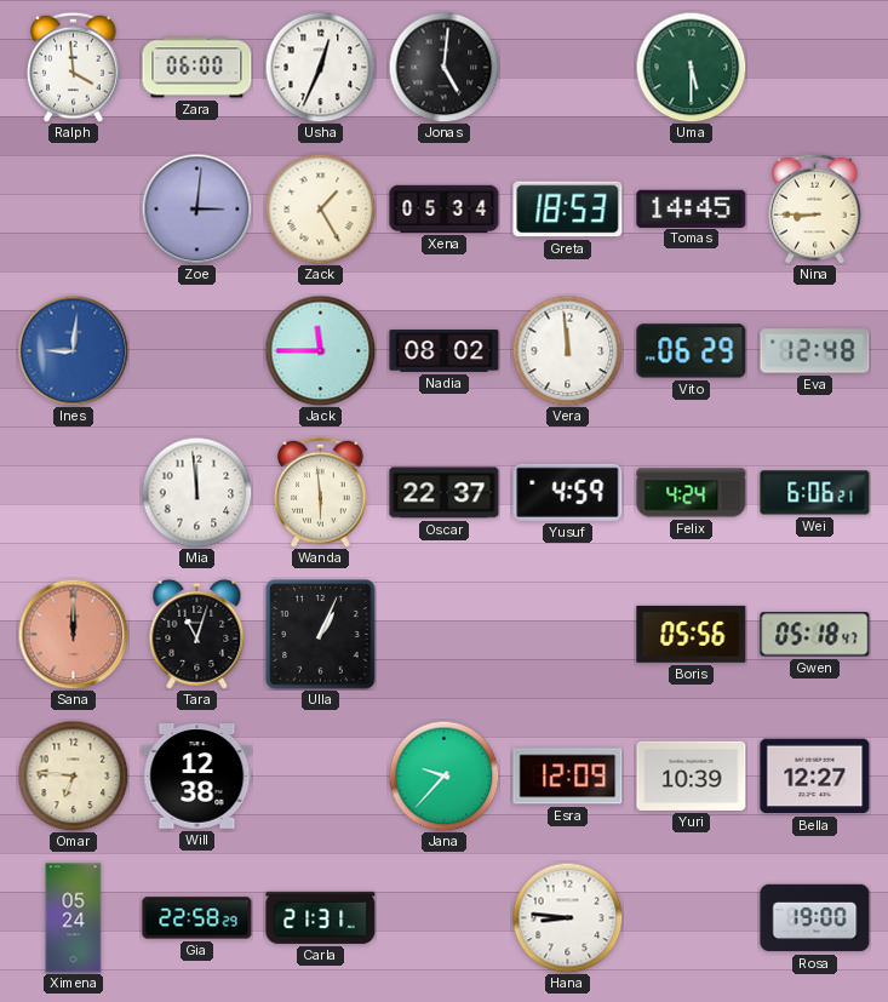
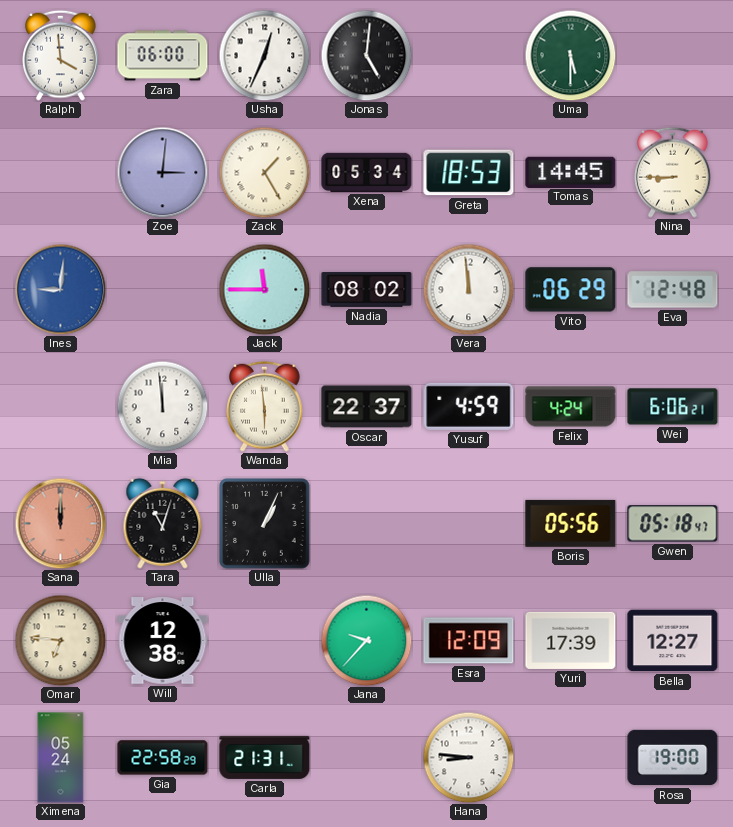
Yuri: 10:39 -> 17:39 (571, 640)
